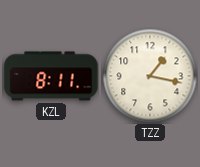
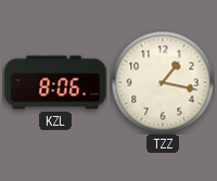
KZL: 8:11 -> 8:06 (55, 82)
